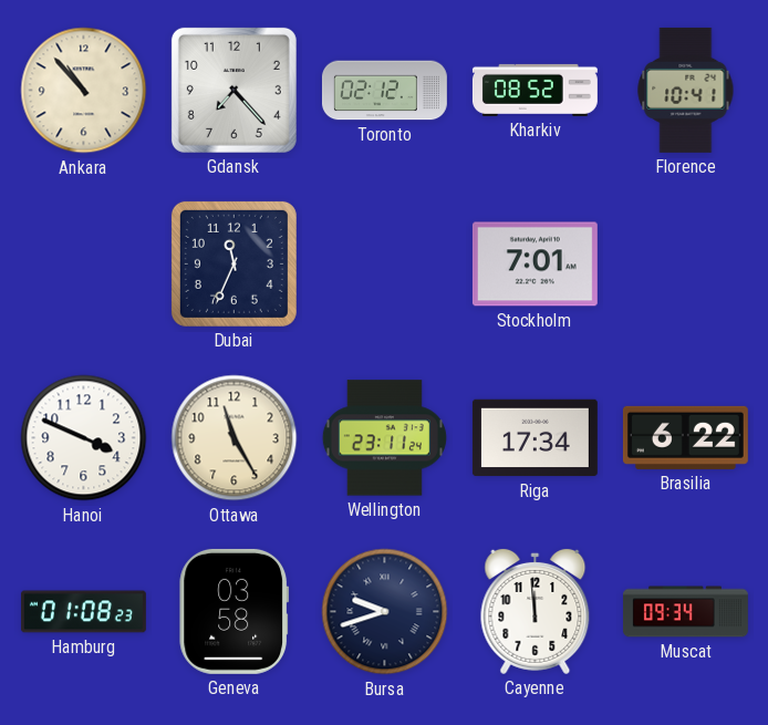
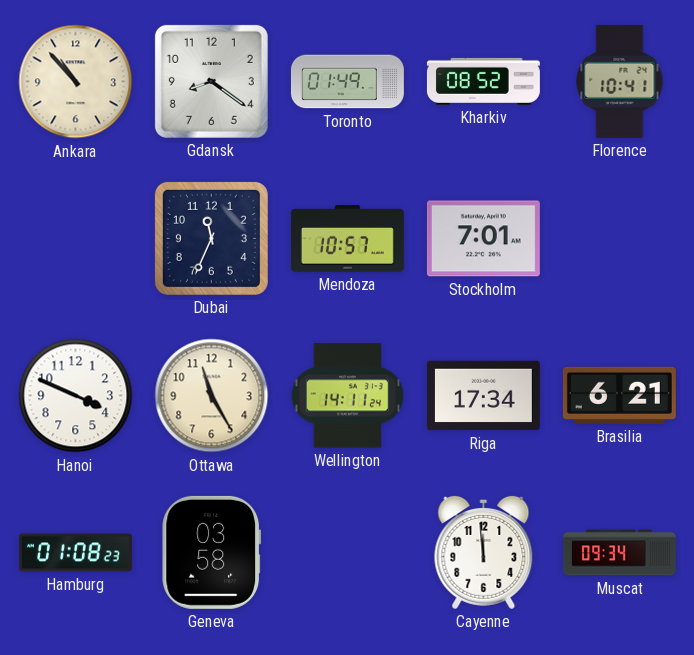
Gdansk: 7:23 -> 8:21 (211, 81)
Toronto: 02:12 -> 01:49 (347, 82)
Mendoza: none -> 10:57 (347, 239)
Wellington: 23:11 -> 14:11 (347, 396)
Brasilia: 6:22 -> 6:21 (619, 395)
Bursa: 9:42 -> none (385, 612)
